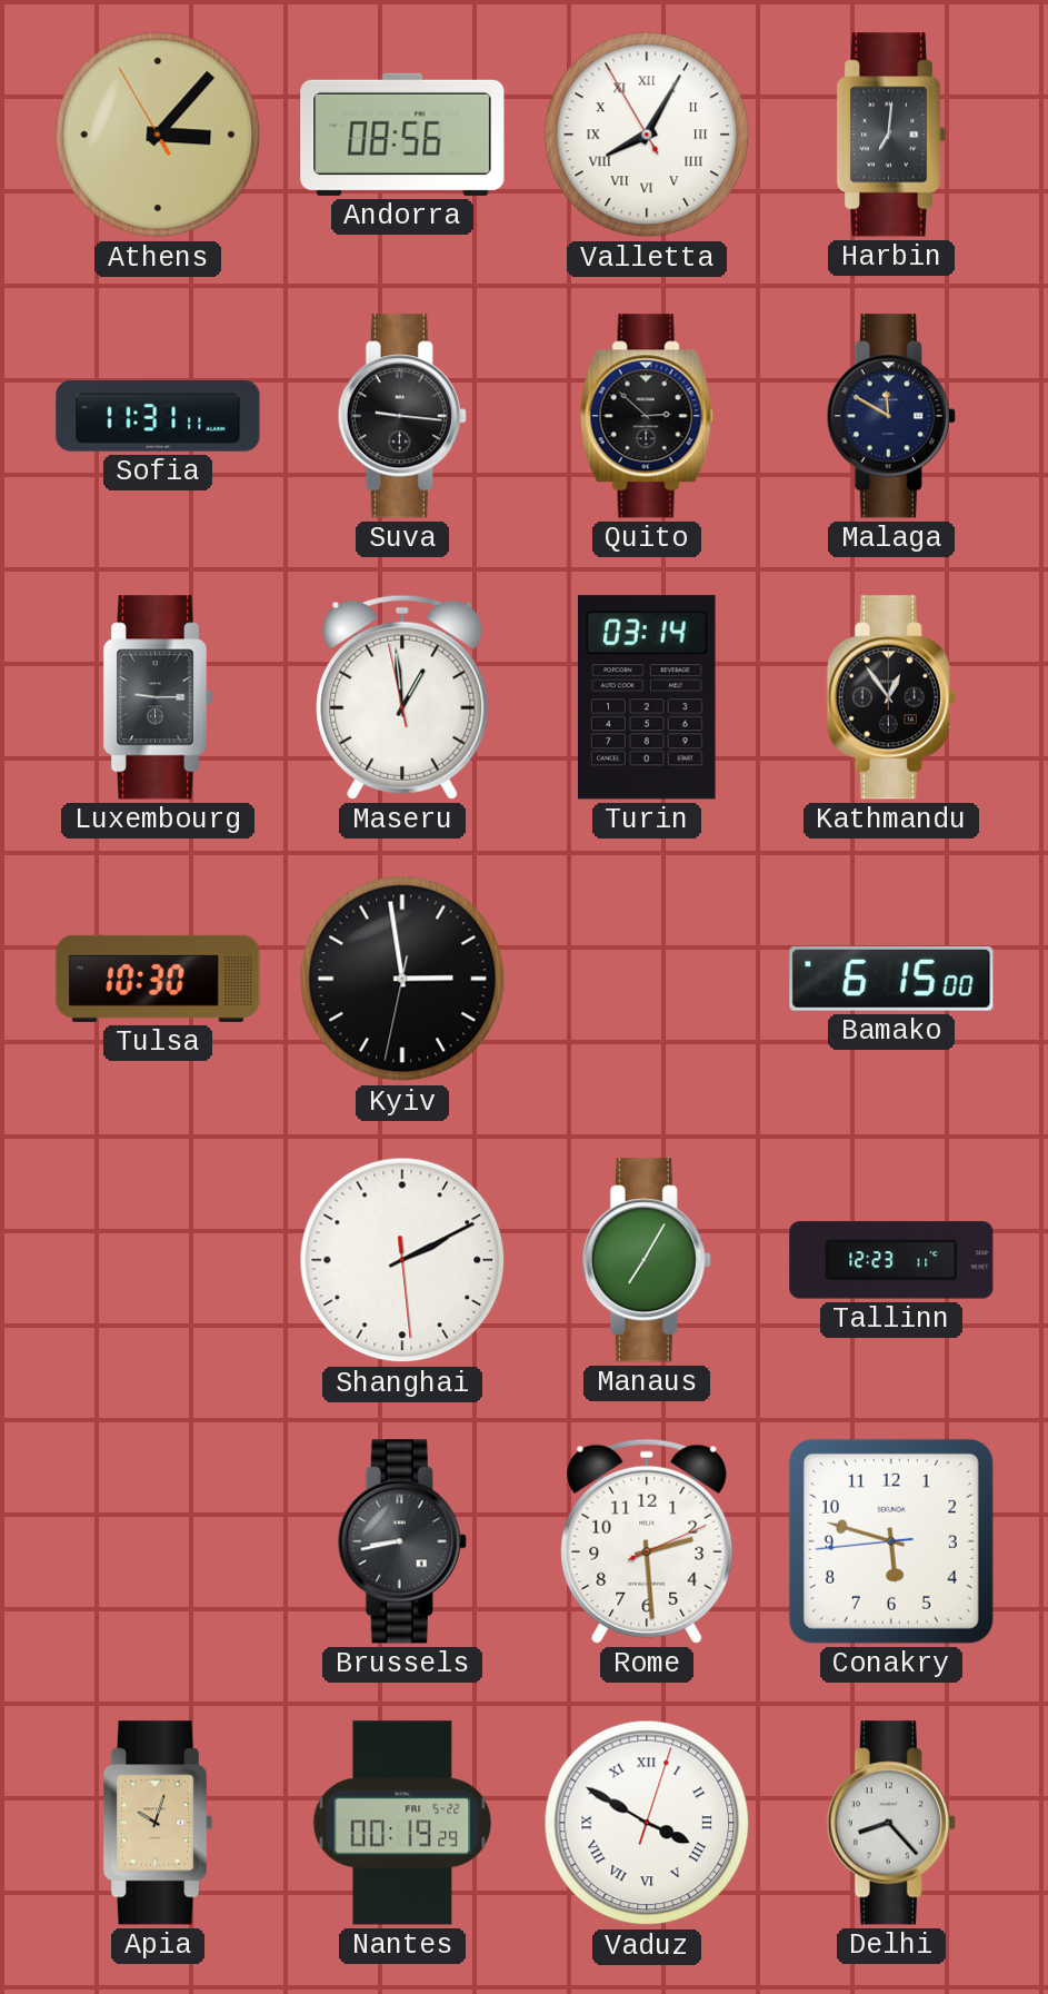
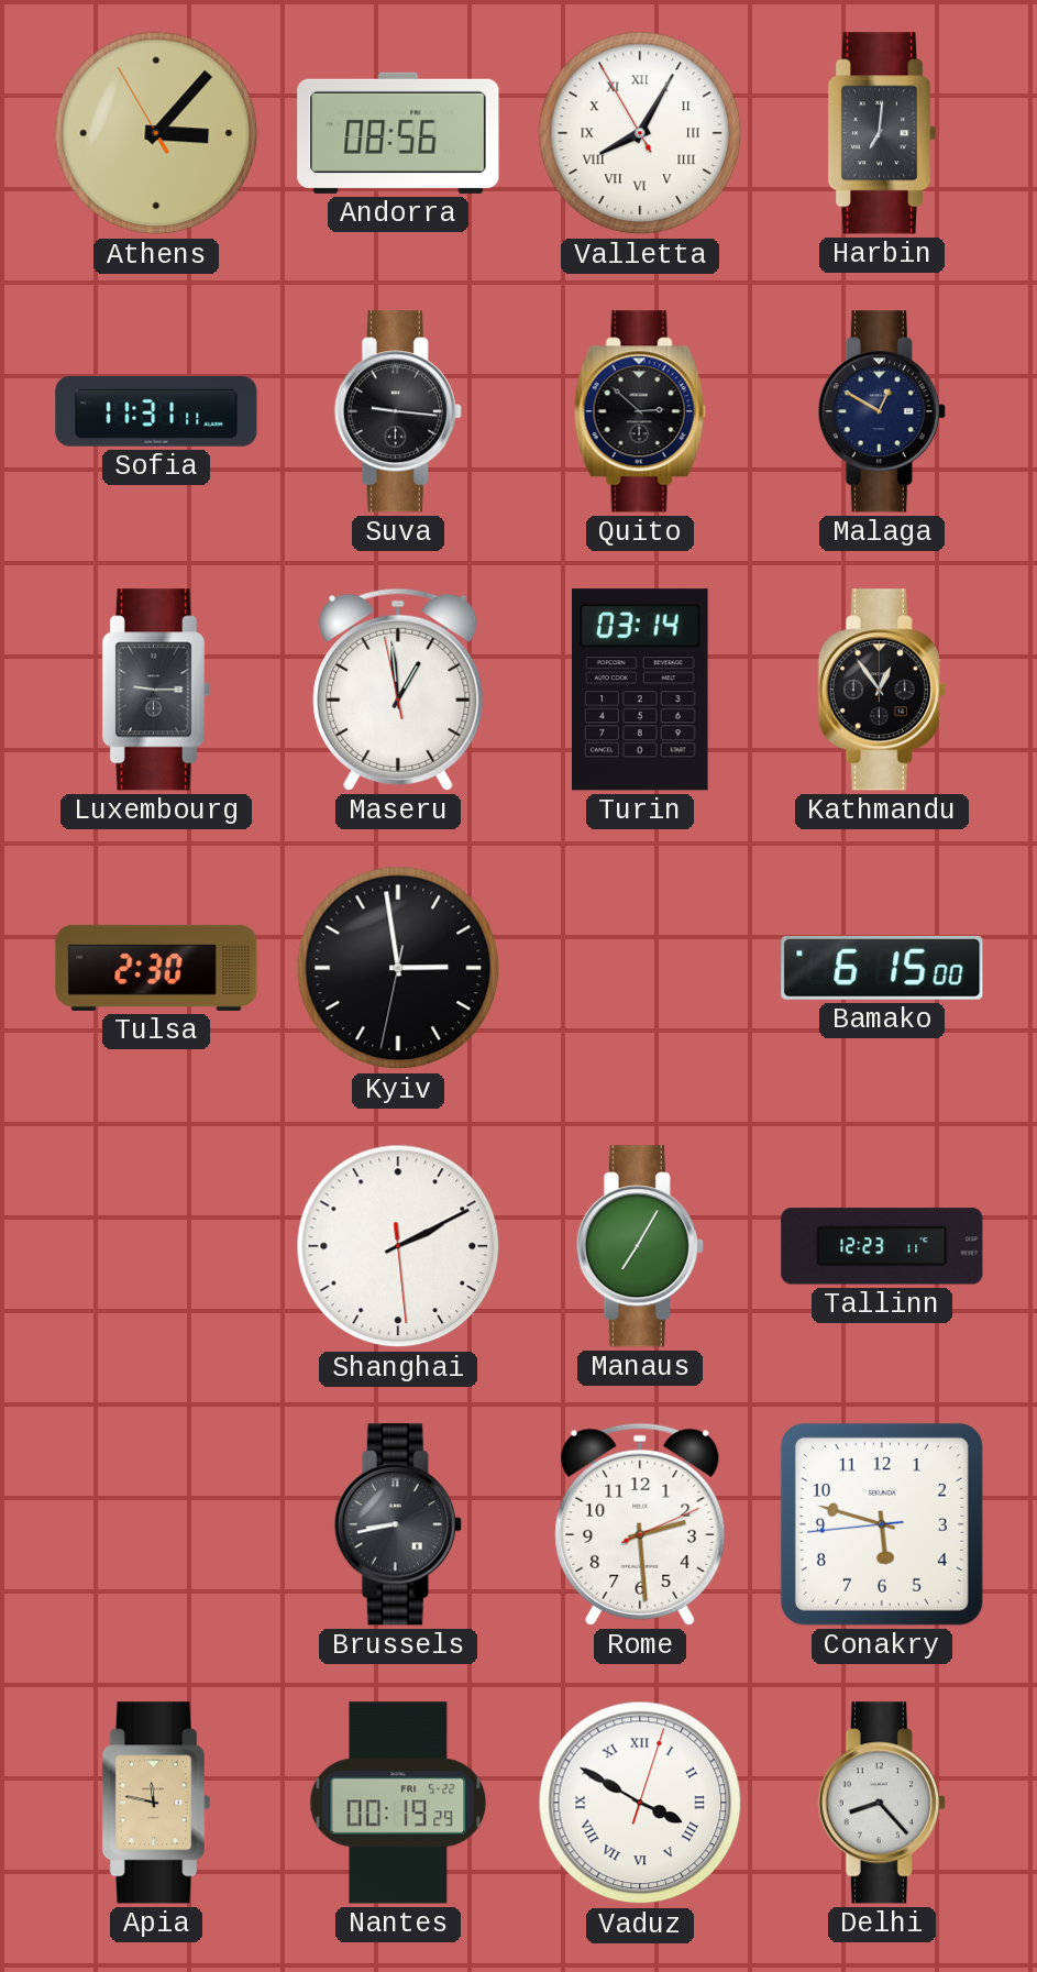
Malaga: 11:50 -> 12:50 (882, 411)
Tulsa: 10:30 -> 2:30 (156, 968)
Apia: 10:03 -> 11:47 (156, 1803)
